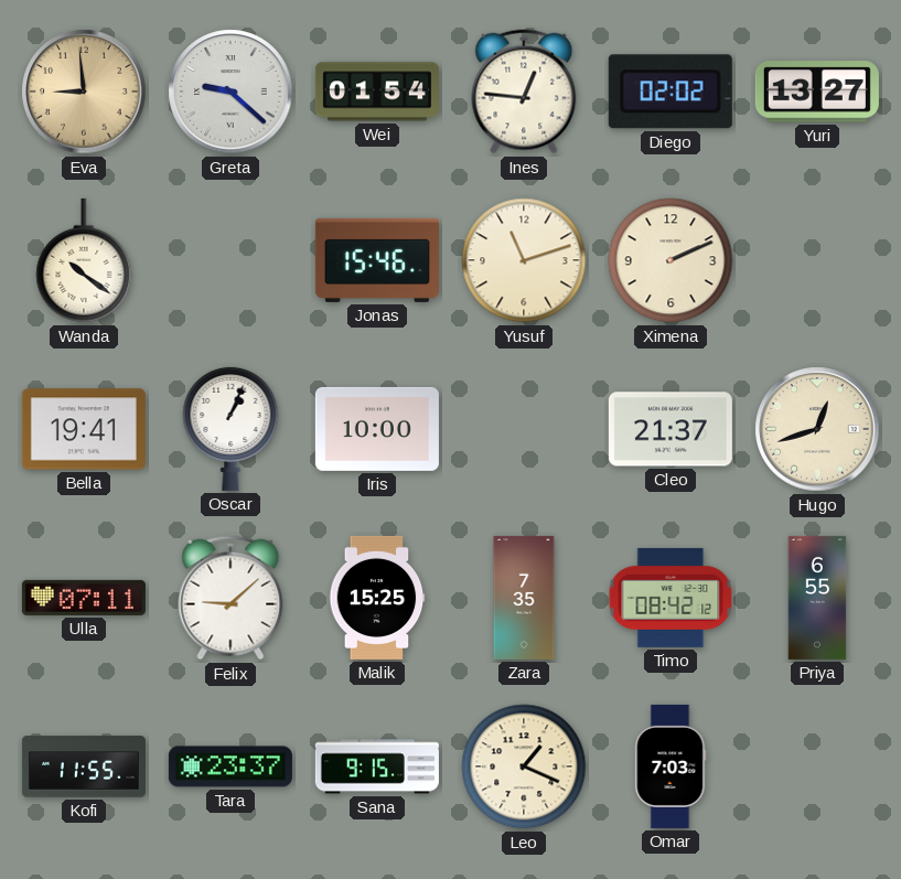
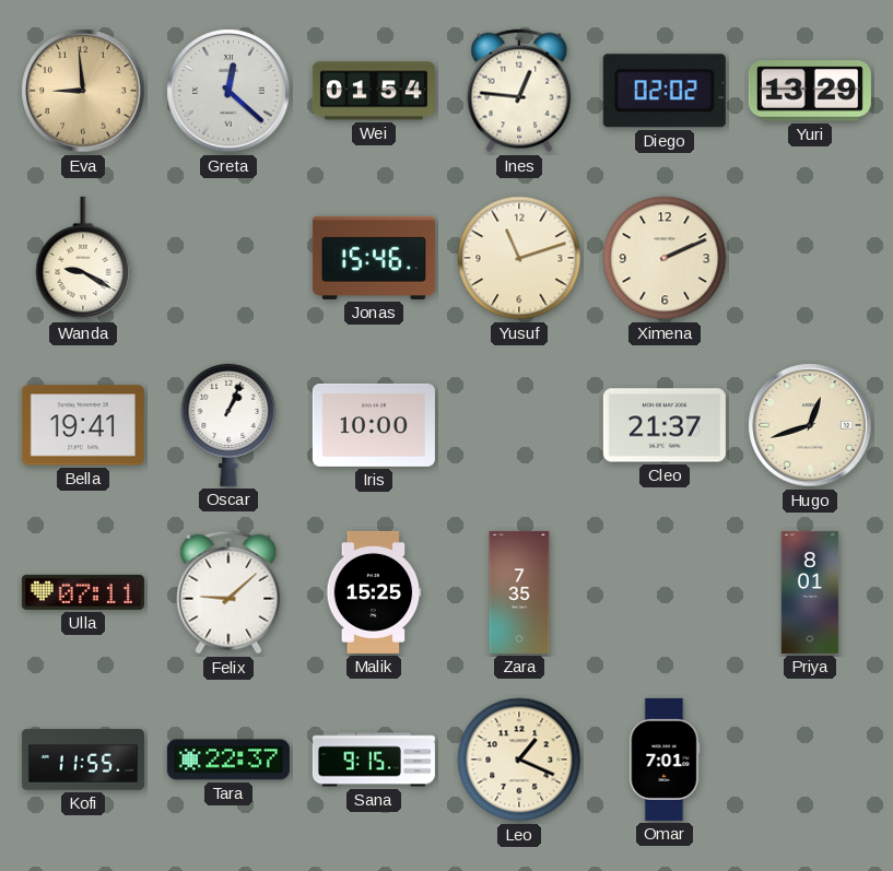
Greta: 9:22 -> 12:22 (228, 91)
Yuri: 13:27 -> 13:29 (810, 91)
Wanda: 10:21 -> 9:20 (83, 258)
Timo: 08:42 -> none (671, 598)
Priya: 6:55 -> 8:01 (810, 592)
Tara: 23:37 -> 22:37 (228, 760)
Omar: 7:03 -> 7:01 (665, 760)
